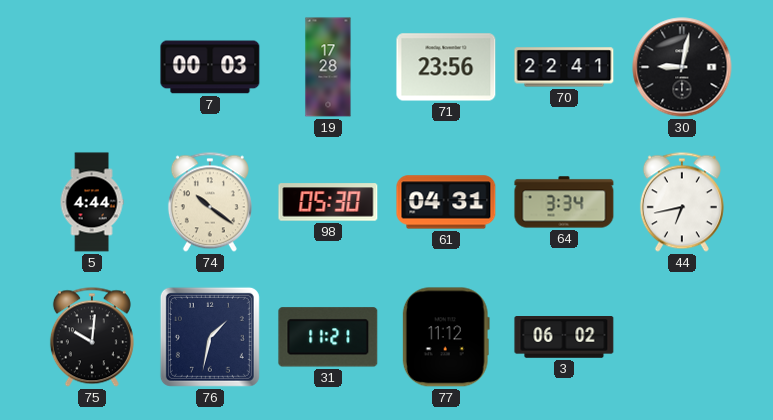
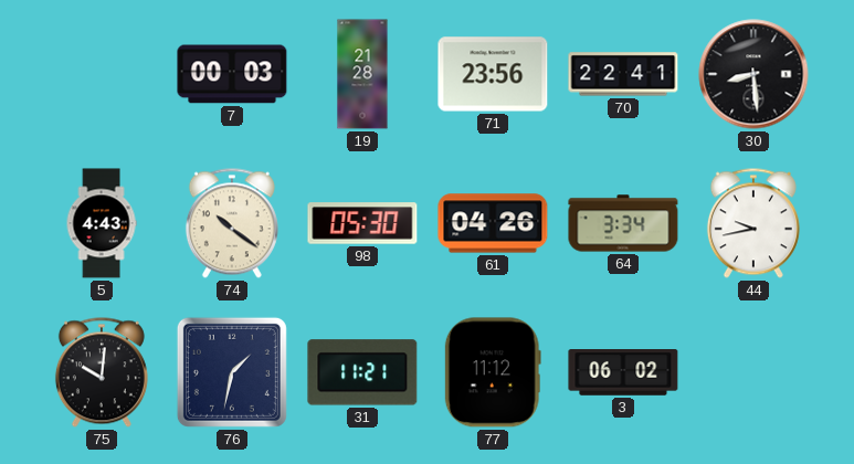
19: 17:28 -> 21:28 (362, 74)
30: 9:02 -> 8:29 (753, 74)
5: 4:44 -> 4:43 (102, 223)
61: 04:31 -> 04:26 (493, 223)
44: 6:43 -> 9:43 (753, 223)
